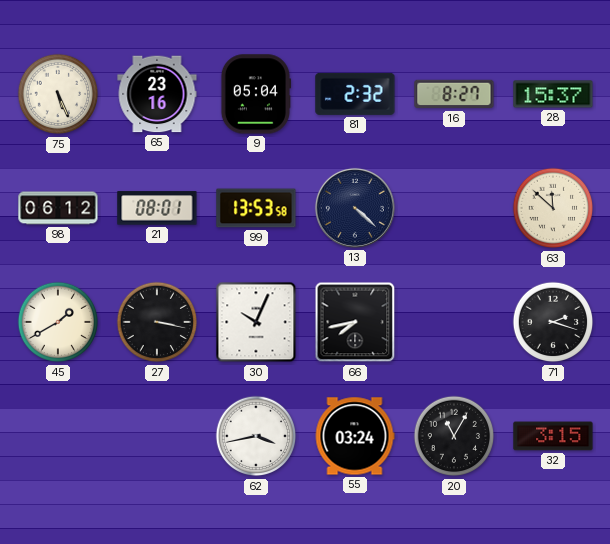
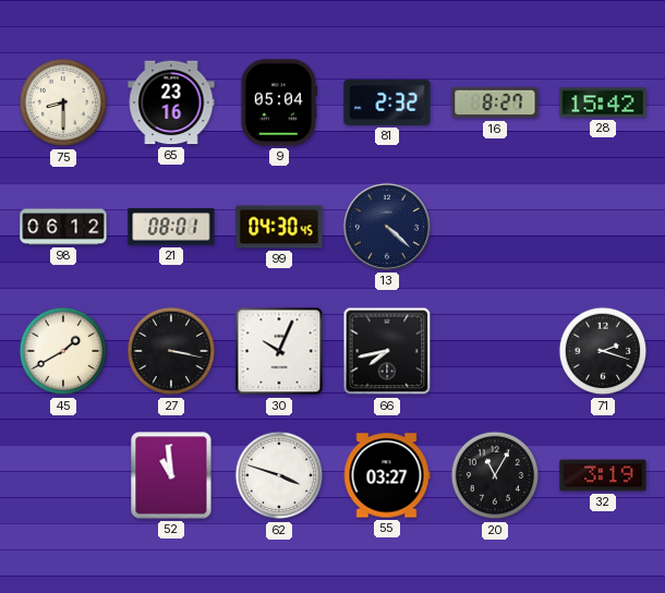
75: 5:26 -> 8:30 (63, 102)
28: 15:37 -> 15:42 (603, 102)
99: 13:53 -> 04:30 (279, 227)
63: 11:52 -> none (553, 208)
52: none -> 10:59 (171, 475)
62: 3:43 -> 3:48 (279, 475)
55: 03:24 -> 03:27 (387, 475)
32: 3:15 -> 3:19 (603, 475)
